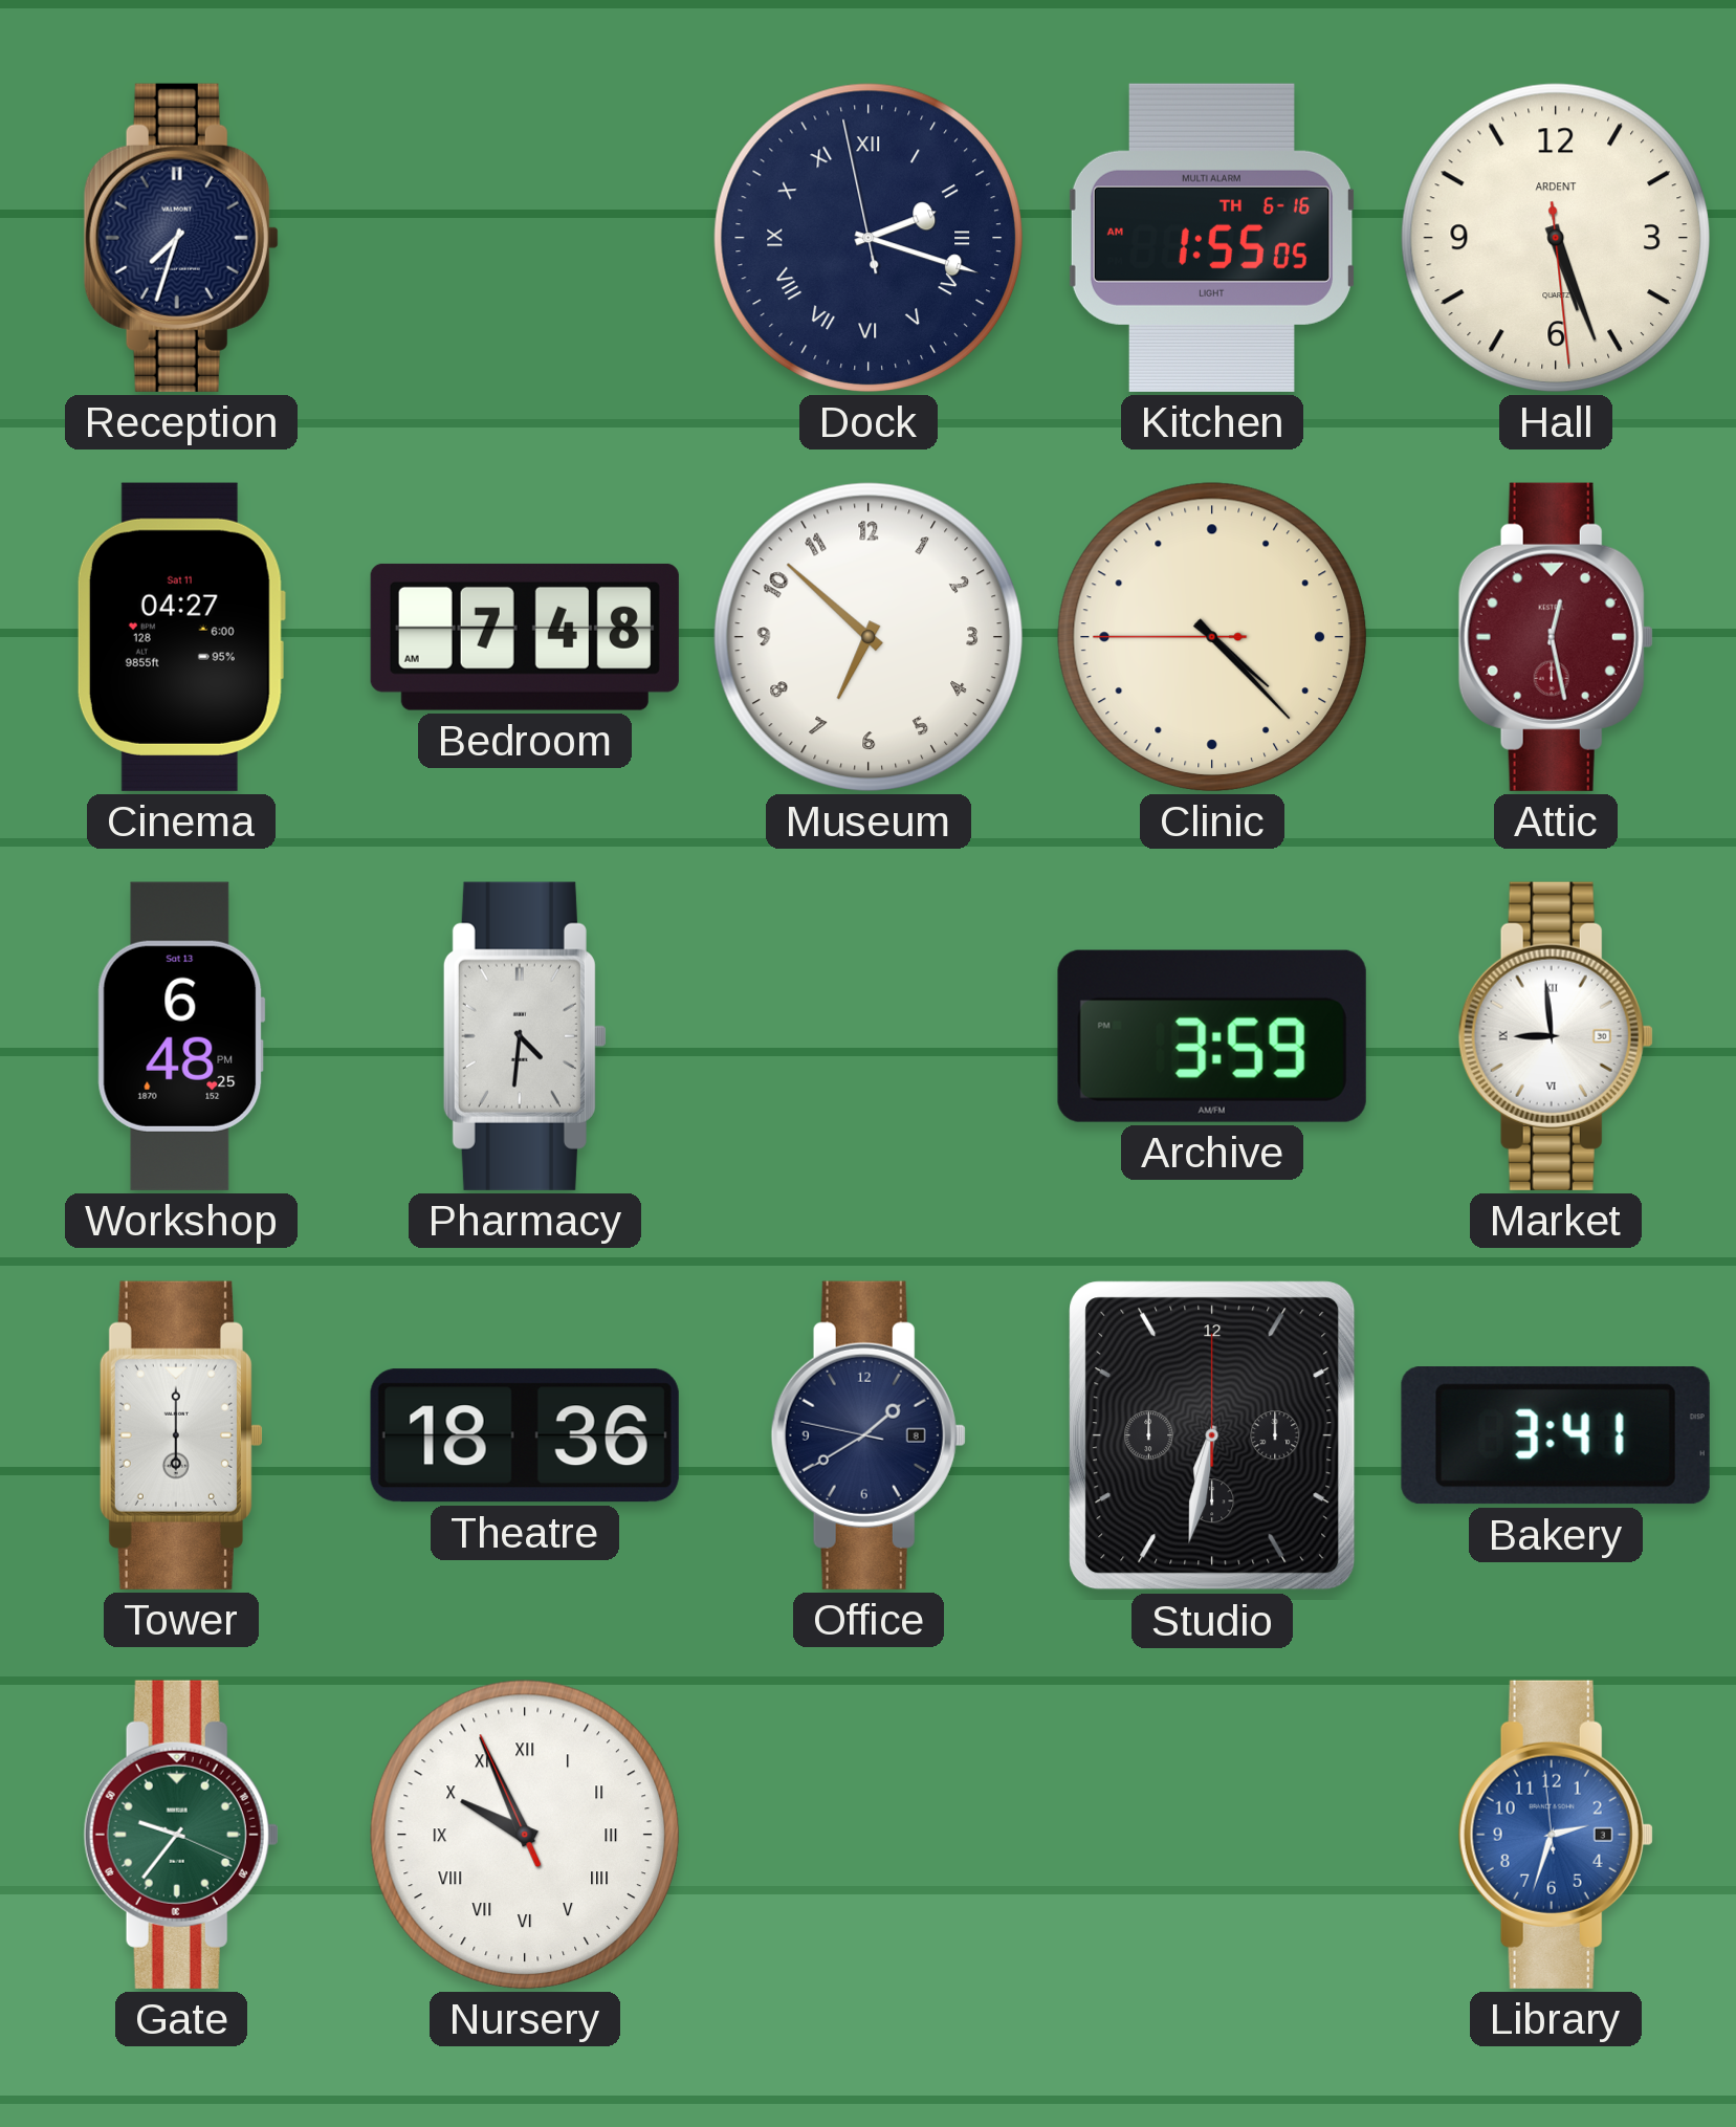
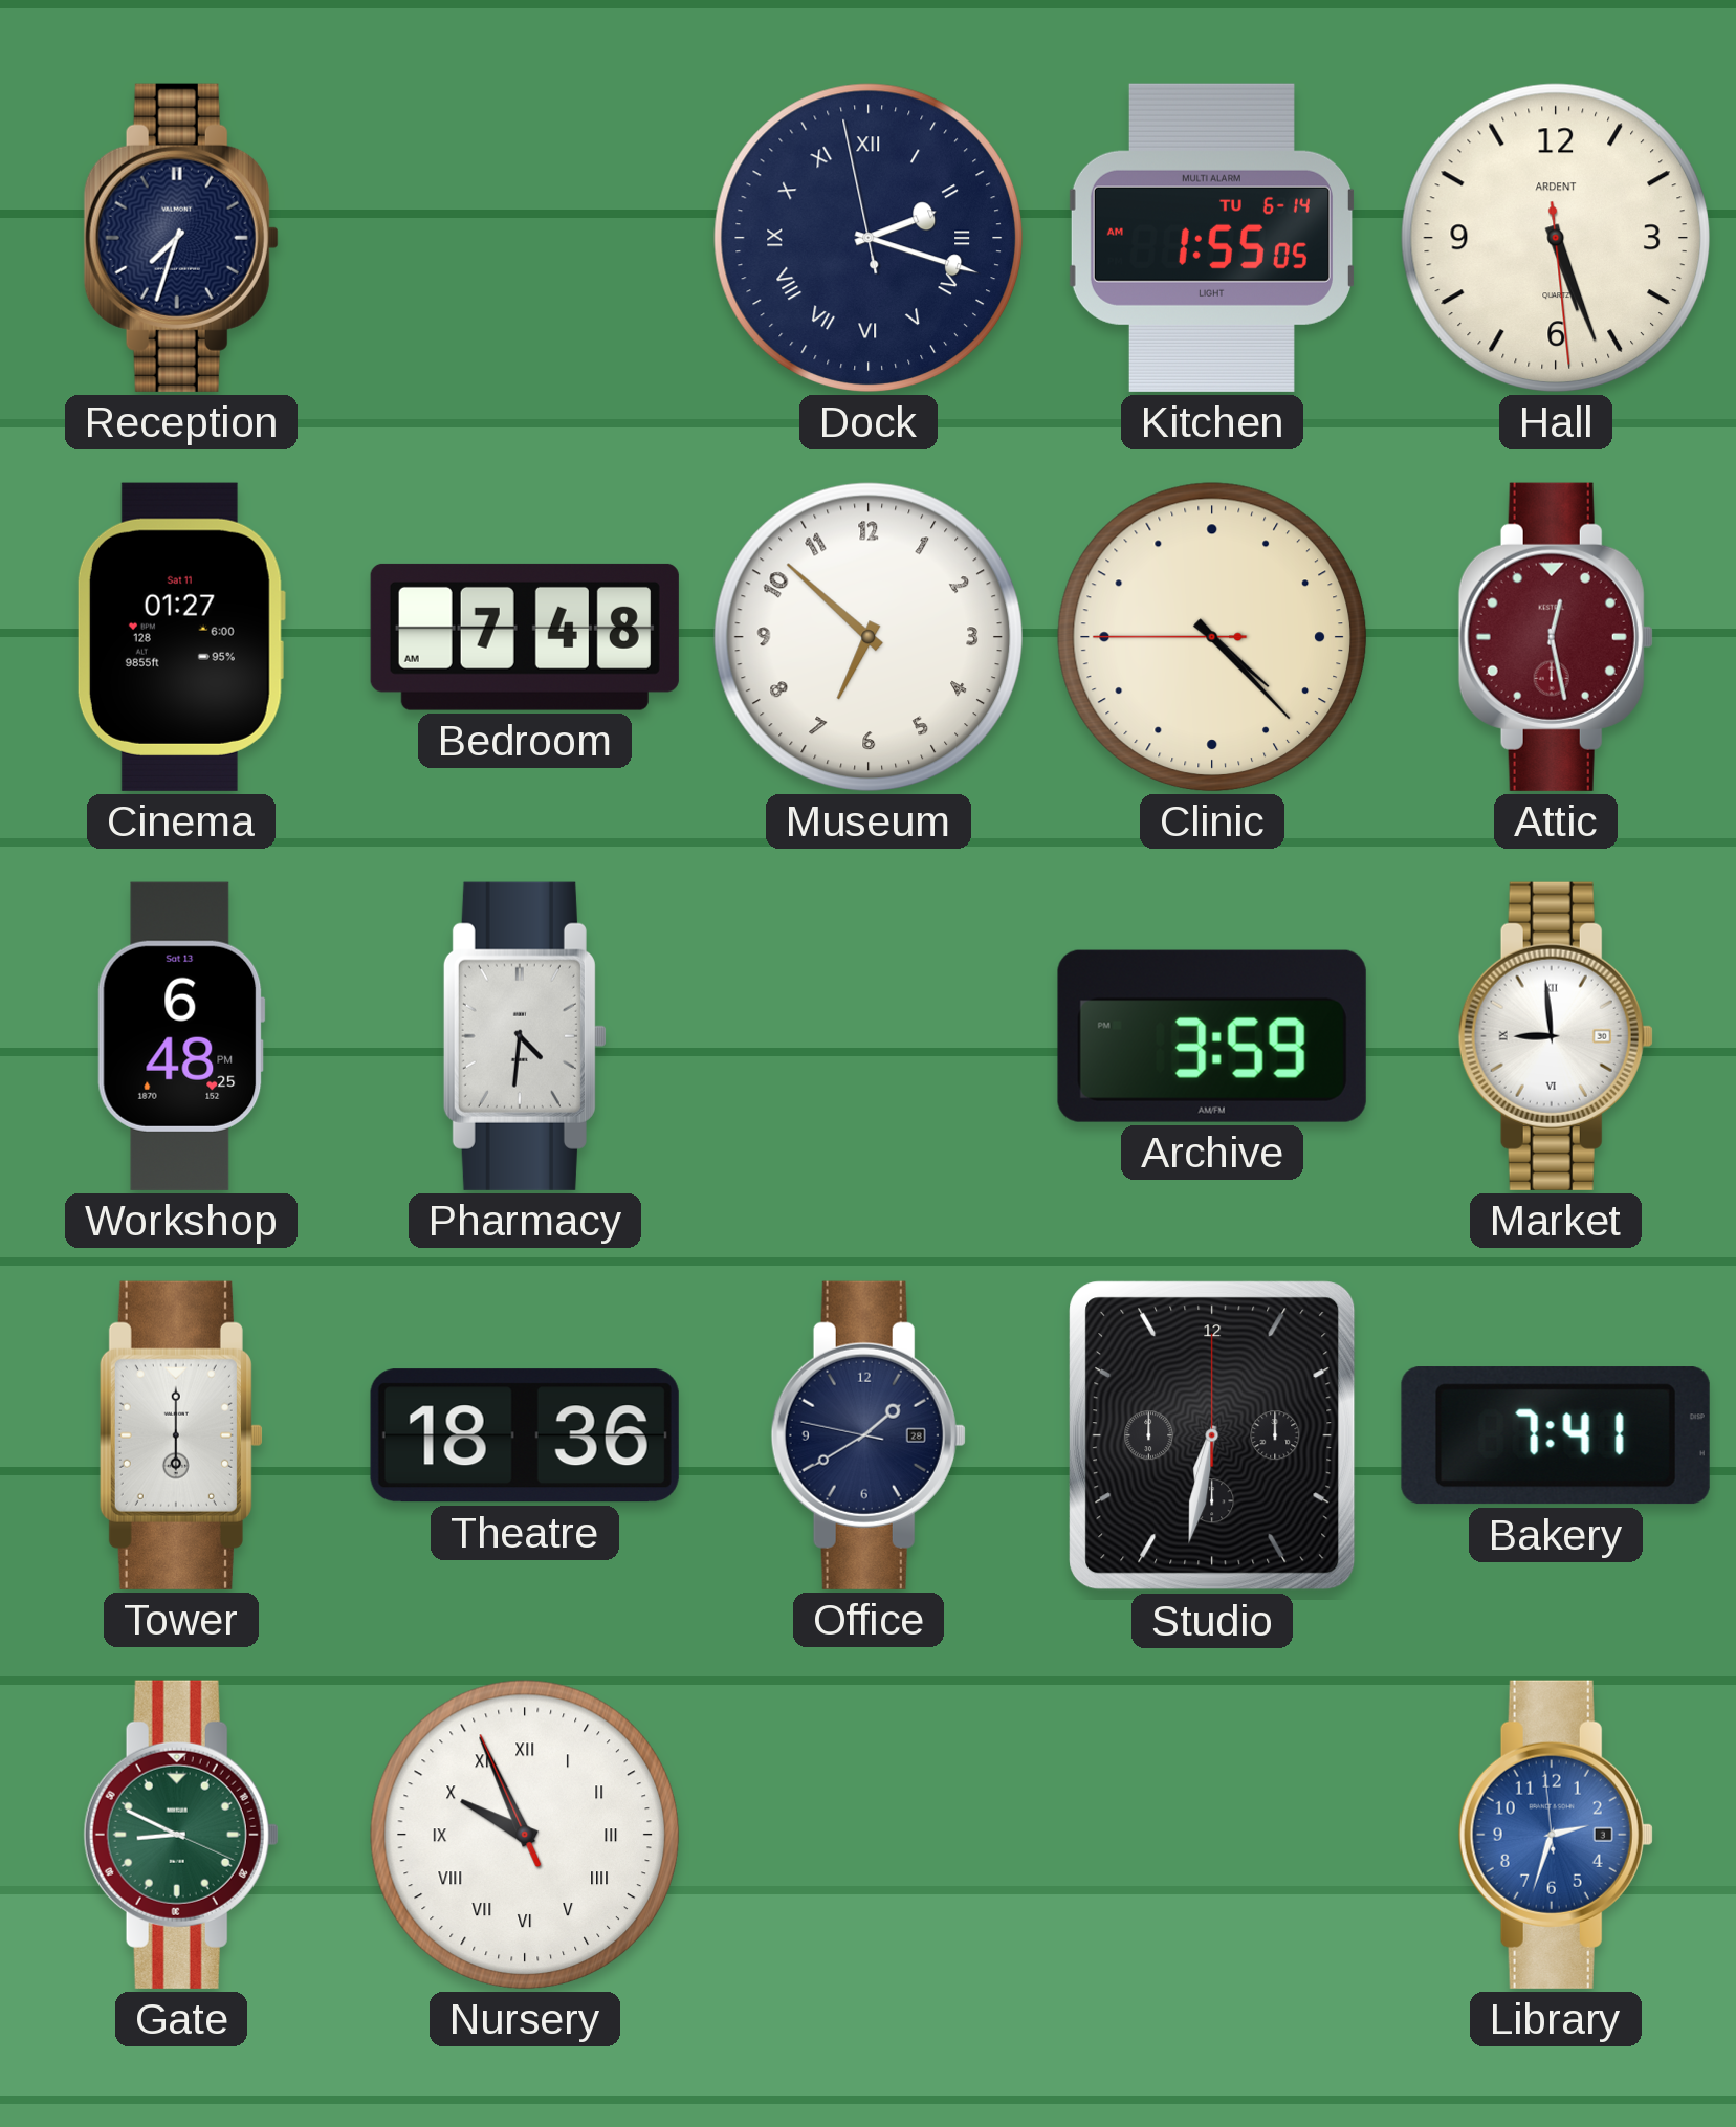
Kitchen date: TH 6-16 -> TU 6-14 (1211, 238)
Cinema: 04:27 -> 01:27 (181, 637)
Office date: 8 -> 28 (869, 1435)
Bakery: 3:41 -> 7:41 (1556, 1435)
Gate: 9:36 -> 8:49 (181, 1835)
